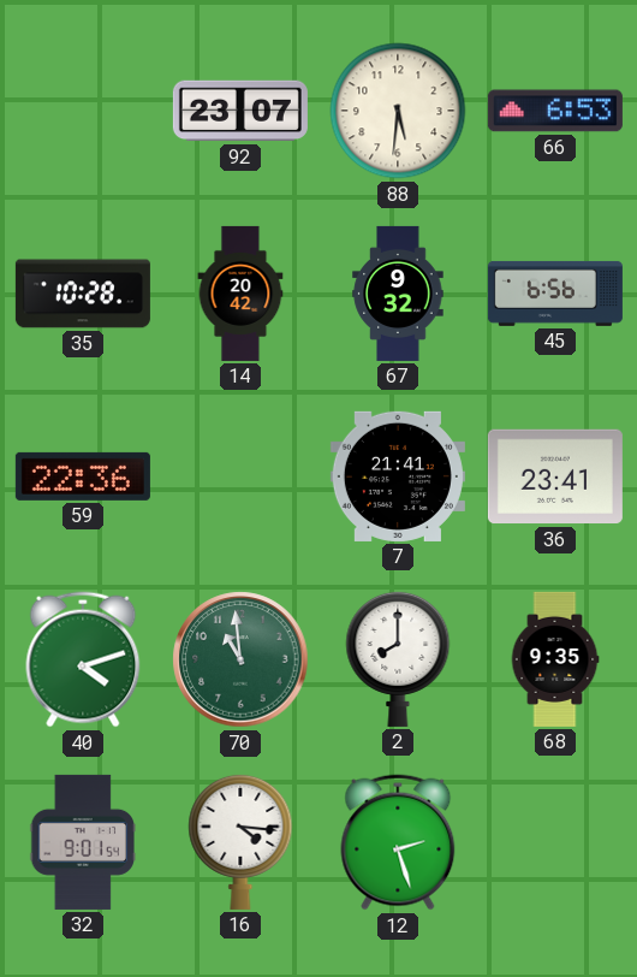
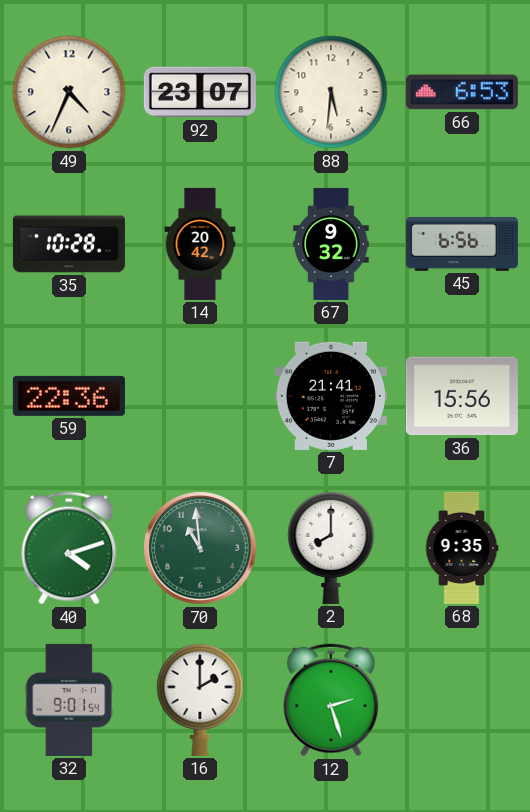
49: none -> 4:34 (69, 92)
36: 23:41 -> 15:56 (462, 396)
16: 4:16 -> 2:00 (200, 699)
